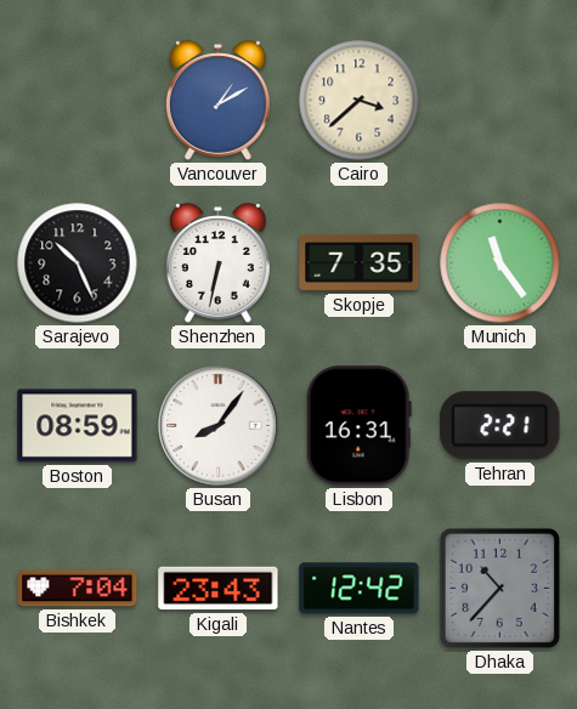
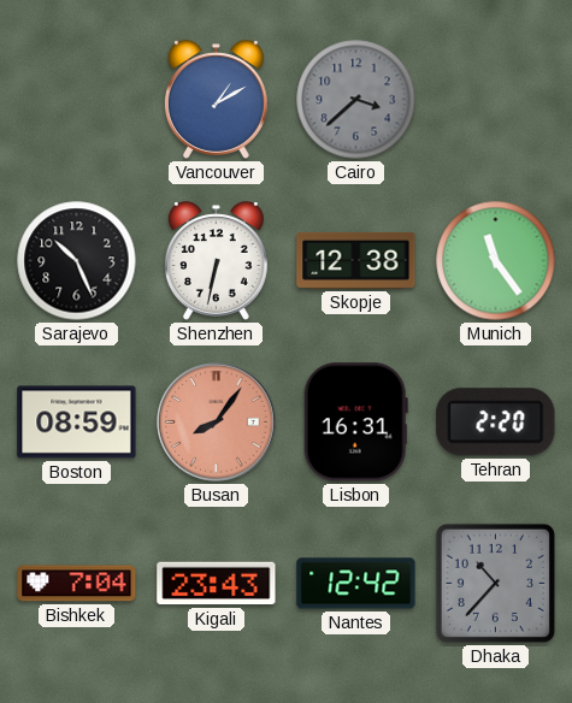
Cairo dial: cream -> grey (356, 100)
Skopje: 7:35 -> 12:38 (356, 260)
Busan dial: white -> salmon (217, 423)
Tehran: 2:21 -> 2:20 (496, 423)
